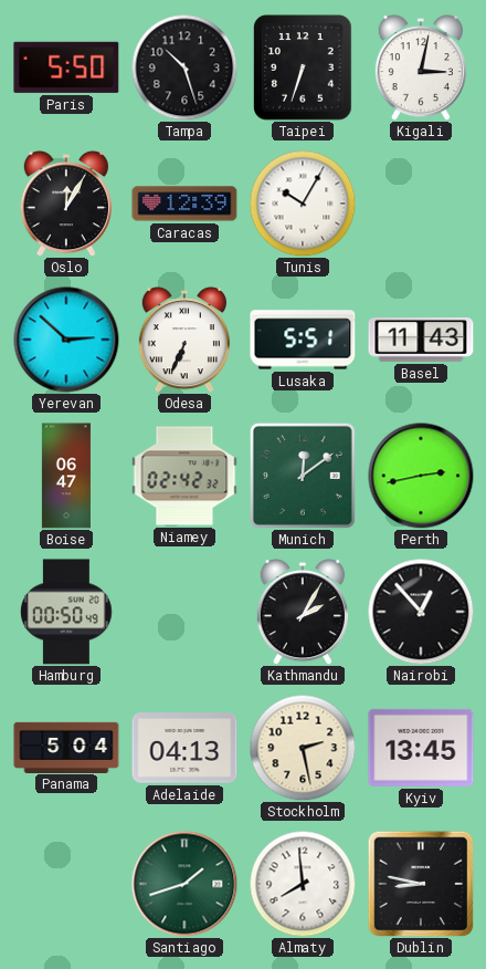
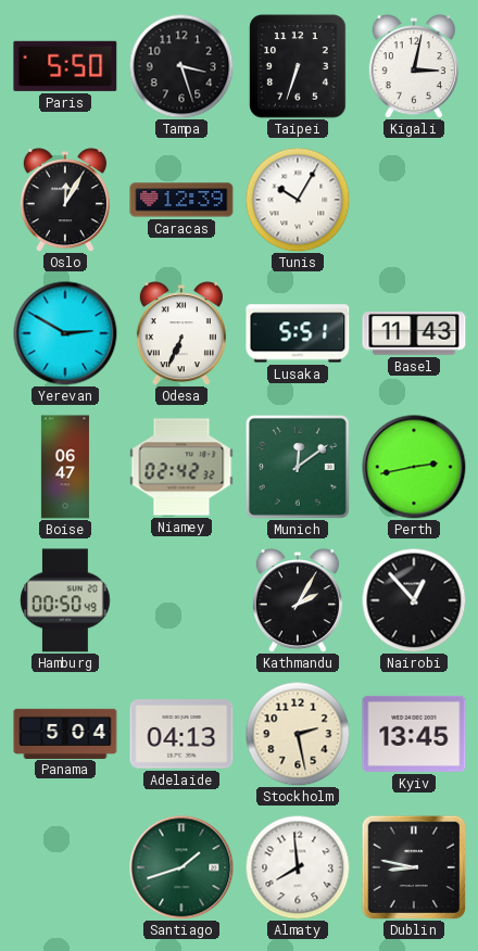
Tampa: 10:27 -> 3:27 (181, 66)
Yerevan: 2:52 -> 2:50 (65, 333)
